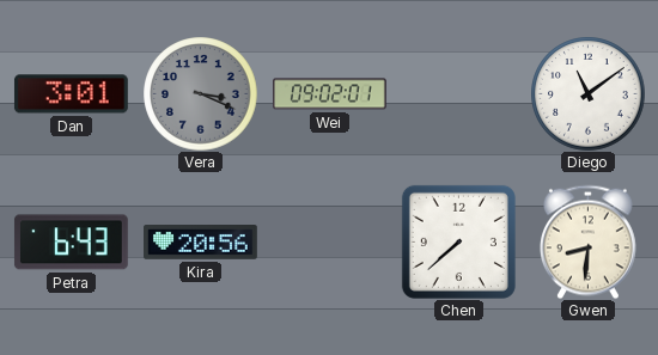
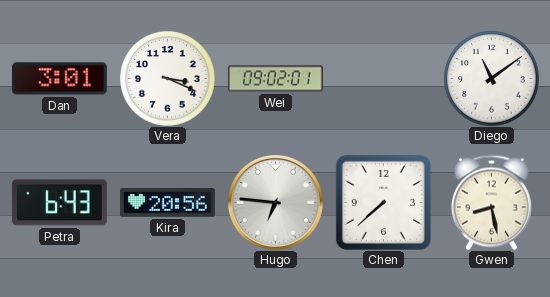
Vera dial: grey -> white (167, 78)
Hugo: none -> 6:46 (275, 202)
Gwen: 8:31 -> 8:28 (491, 202)
